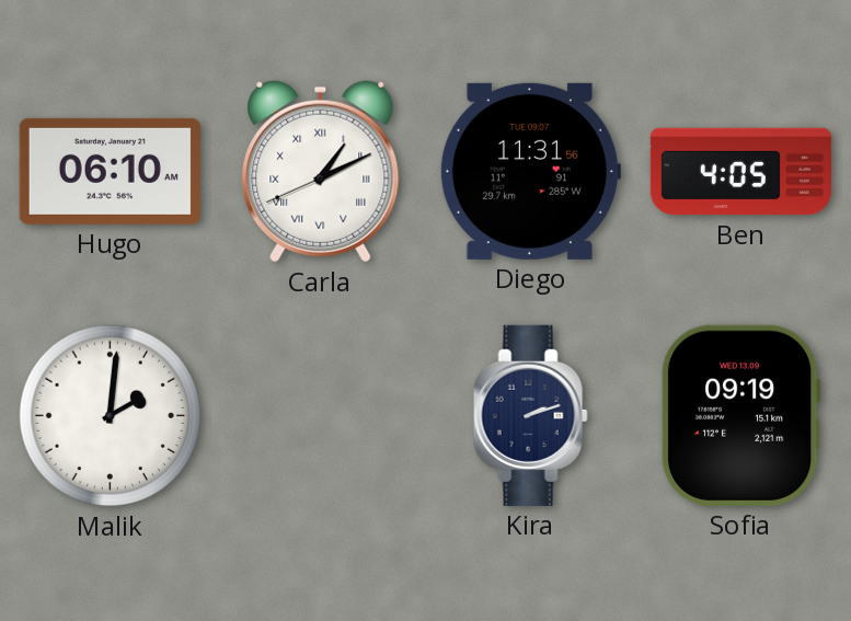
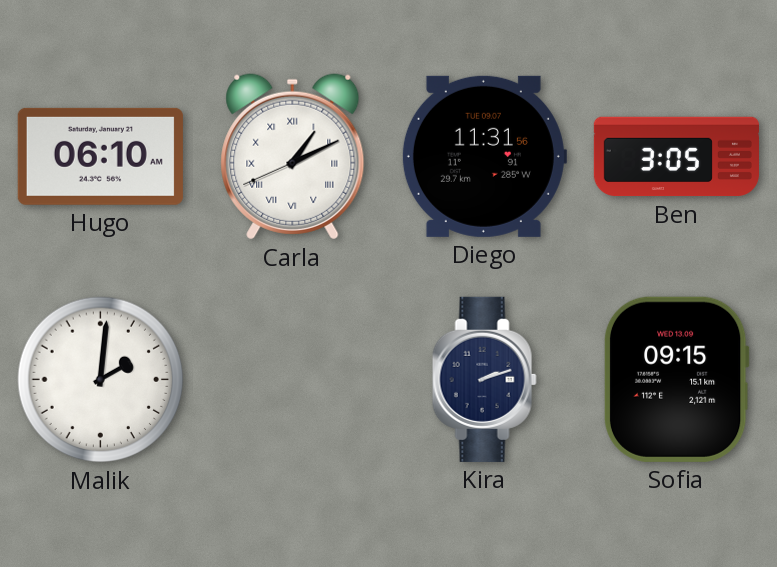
Ben: 4:05 -> 3:05 (676, 157)
Sofia: 09:19 -> 09:15 (676, 379)
